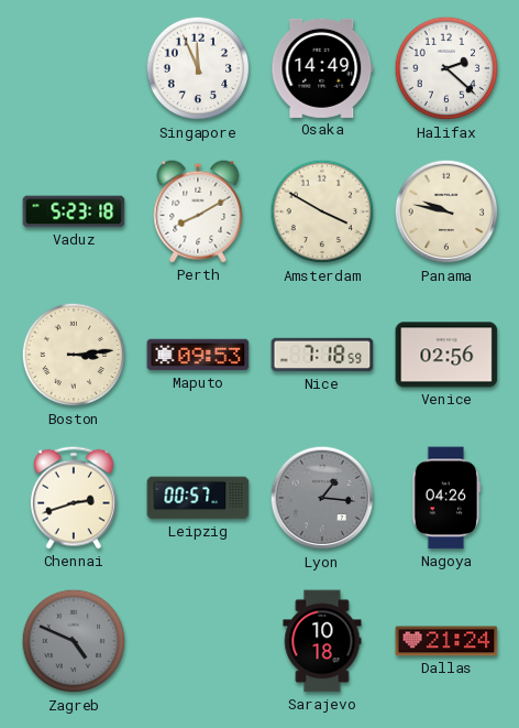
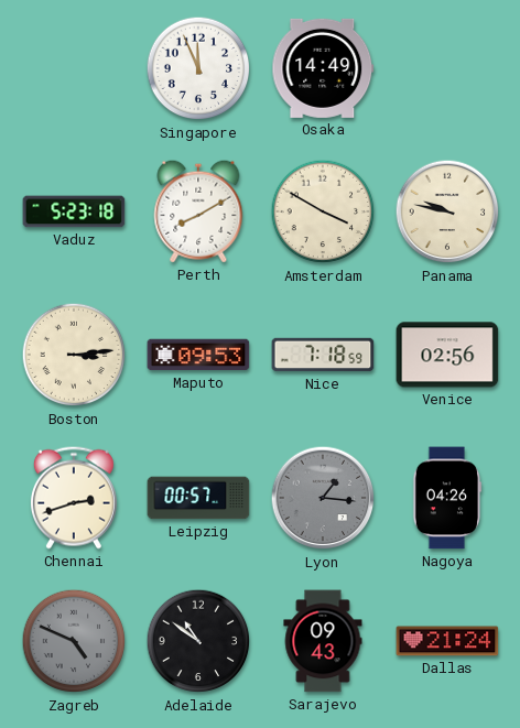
Halifax: 2:22 -> none (446, 68)
Adelaide: none -> 10:51 (198, 641)
Sarajevo: 10:18 -> 09:43 (323, 641)
